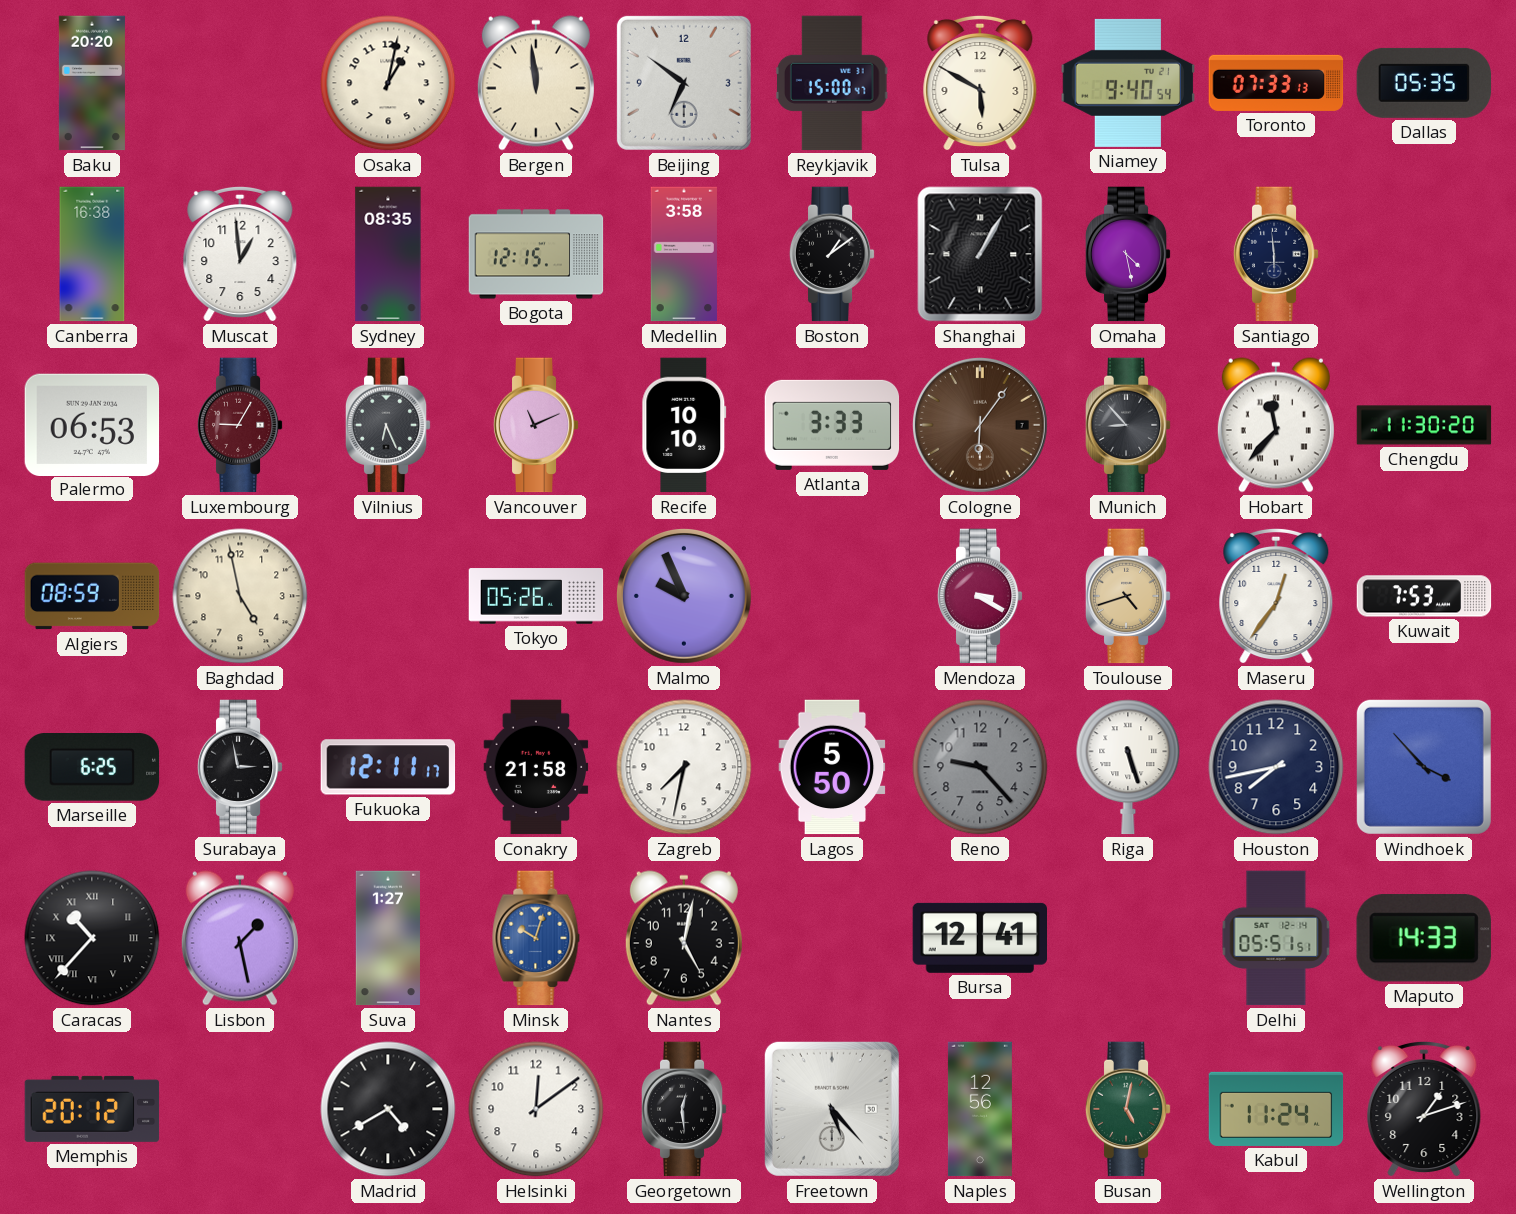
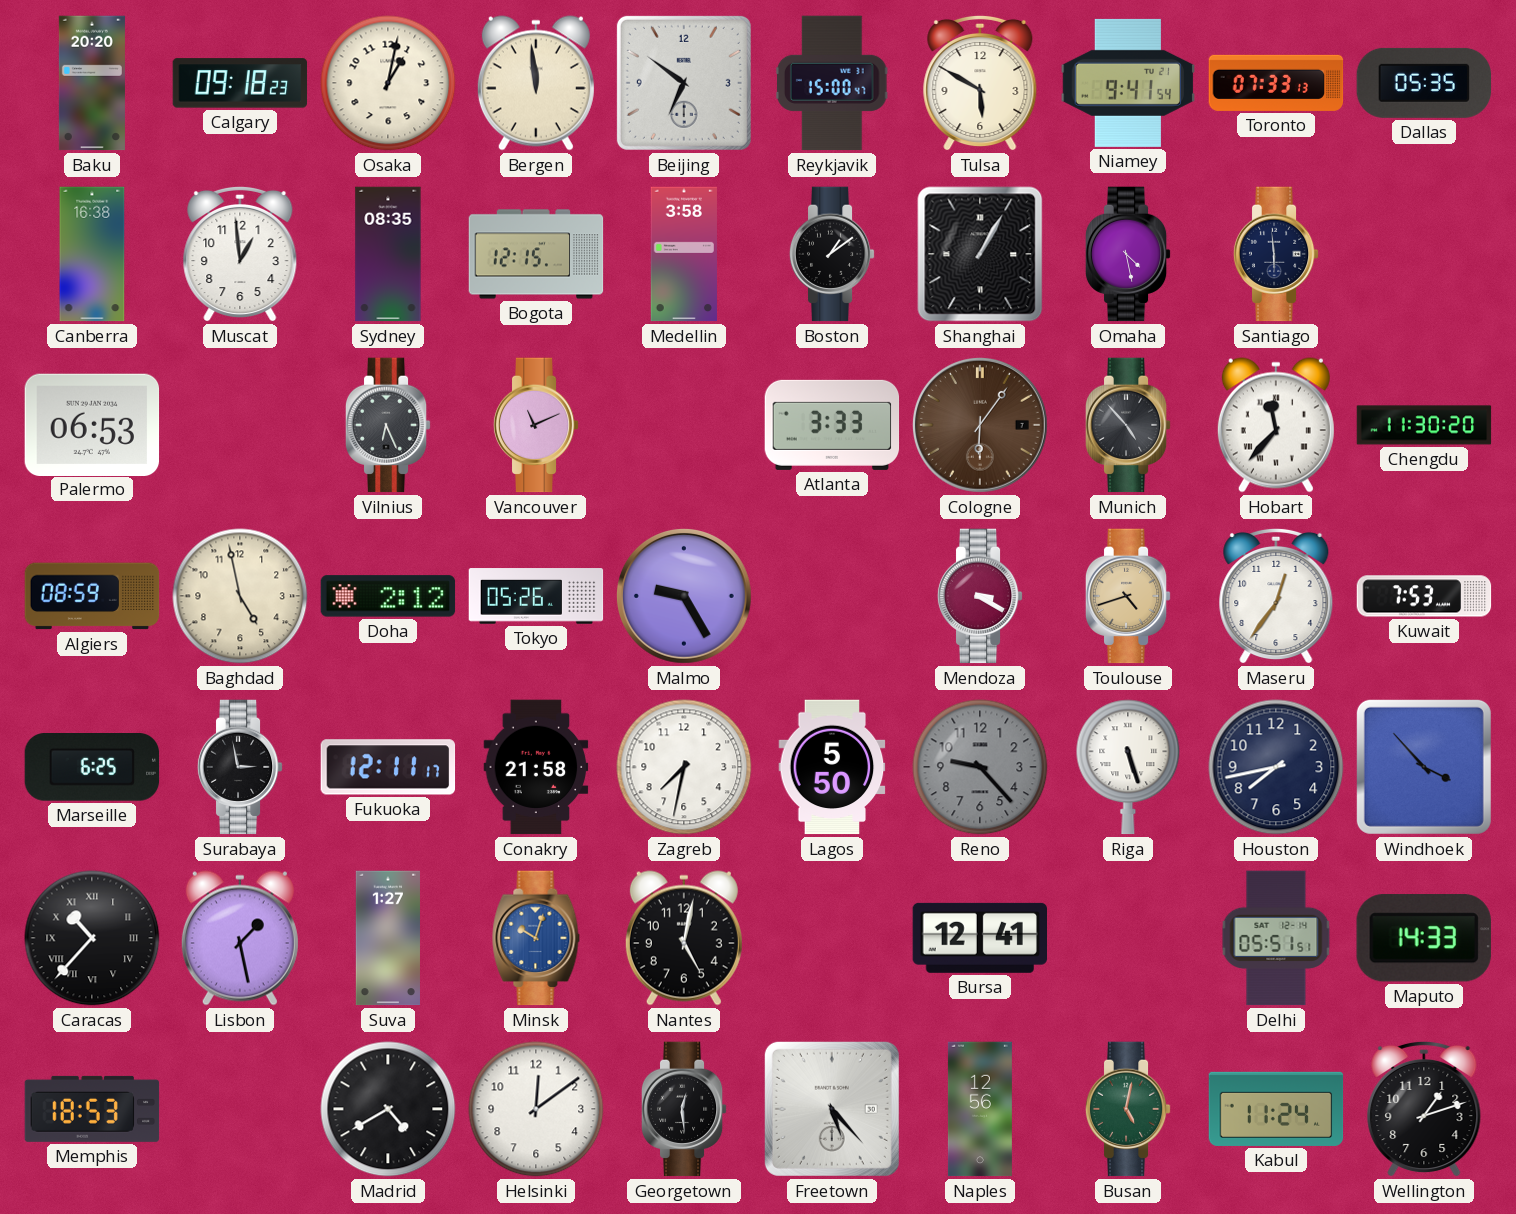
Calgary: none -> 09:18 (240, 83)
Niamey: 9:40 -> 9:41 (1128, 83)
Luxembourg: 9:05 -> none (240, 425)
Recife: 10:10 -> none (684, 425)
Munich: 8:53 -> 4:53 (1128, 425)
Doha: none -> 2:12 (388, 596)
Malmo: 9:56 -> 9:25 (684, 596)
Memphis: 20:12 -> 18:53 (92, 1109)
